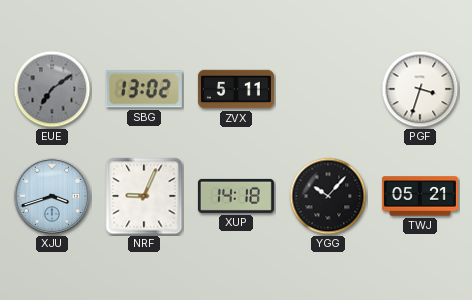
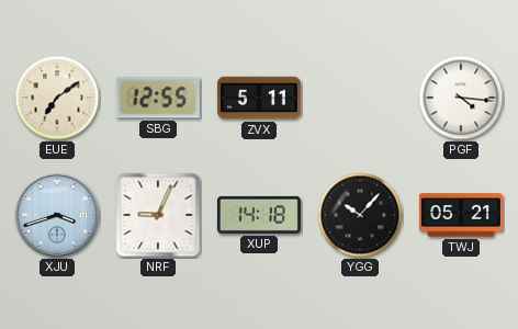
EUE dial: grey -> cream (57, 98)
SBG: 13:02 -> 12:55 (158, 98)
PGF: 3:33 -> 4:16 (461, 98)
